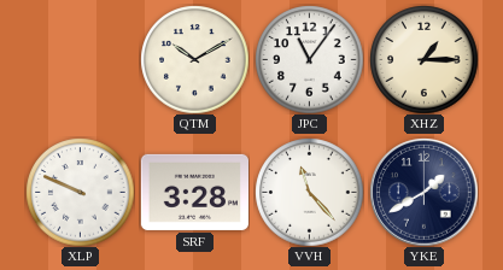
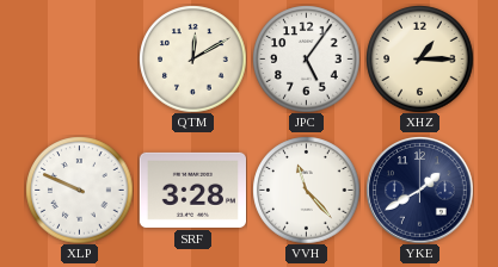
QTM: 10:10 -> 12:10 (192, 58)
JPC: 11:06 -> 5:06 (306, 58)
